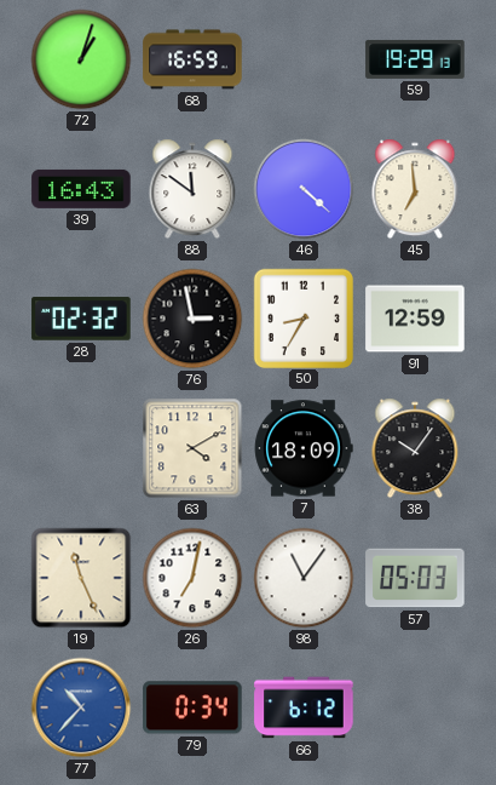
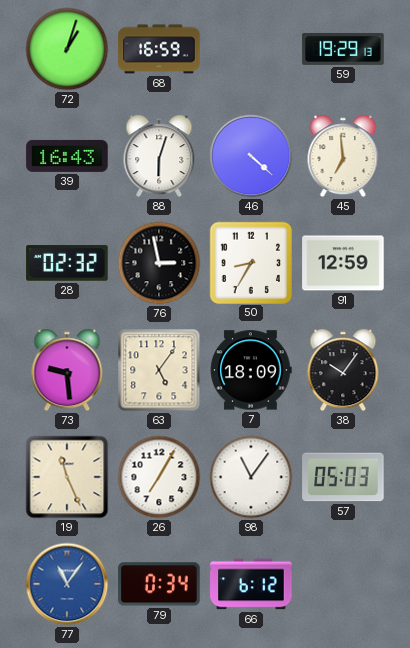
88: 11:51 -> 6:03 (159, 156)
73: none -> 9:29 (67, 370)
63: 4:10 -> 5:06 (159, 370)
26: 7:02 -> 7:05 (159, 477)
77: 10:37 -> 11:06 (67, 584)
